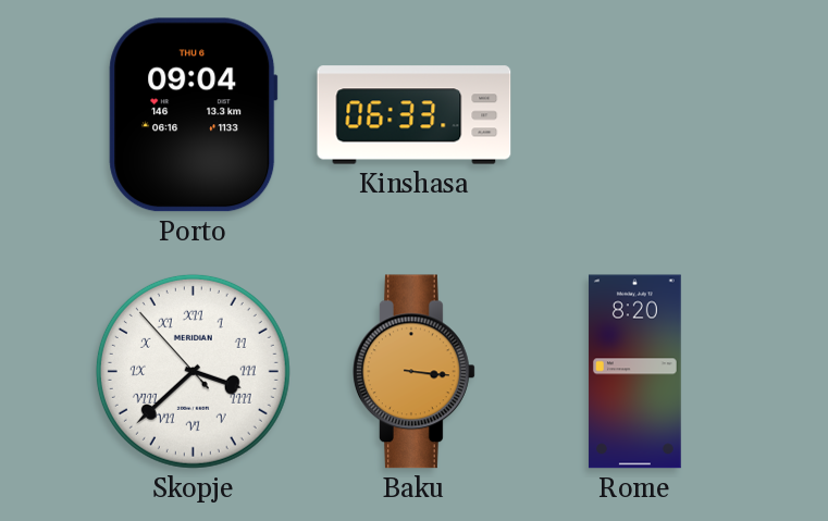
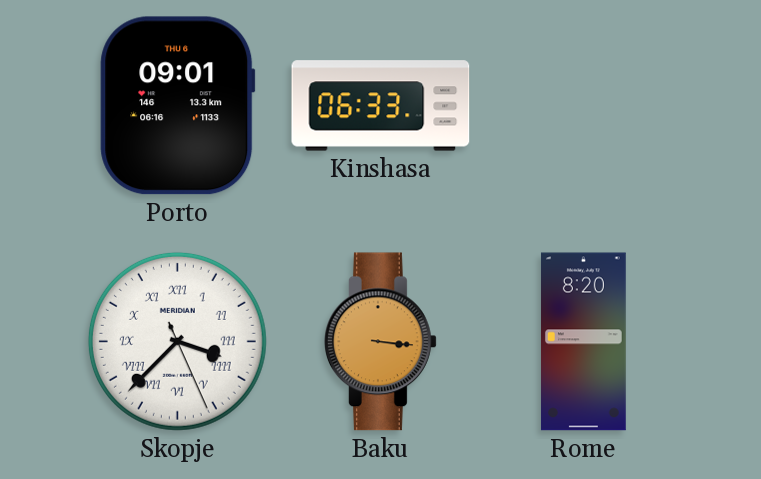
Porto: 09:04 -> 09:01 (178, 106)
Skopje: 3:37:53 -> 3:37:26 (177, 341)
